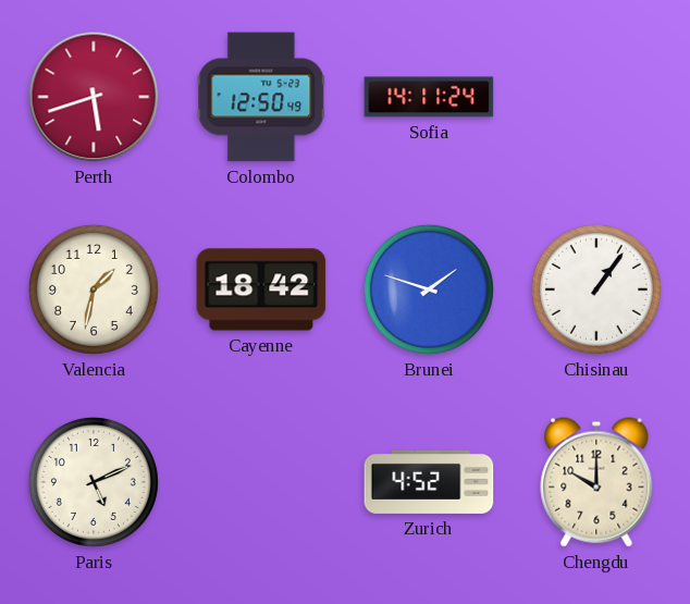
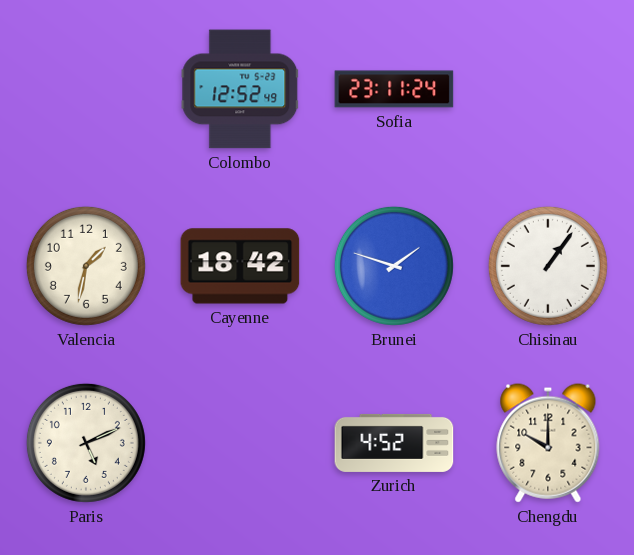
Perth: 5:42 -> none (94, 97)
Colombo: 12:50 -> 12:52 (240, 89)
Sofia: 14:11 -> 23:11 (394, 89)
